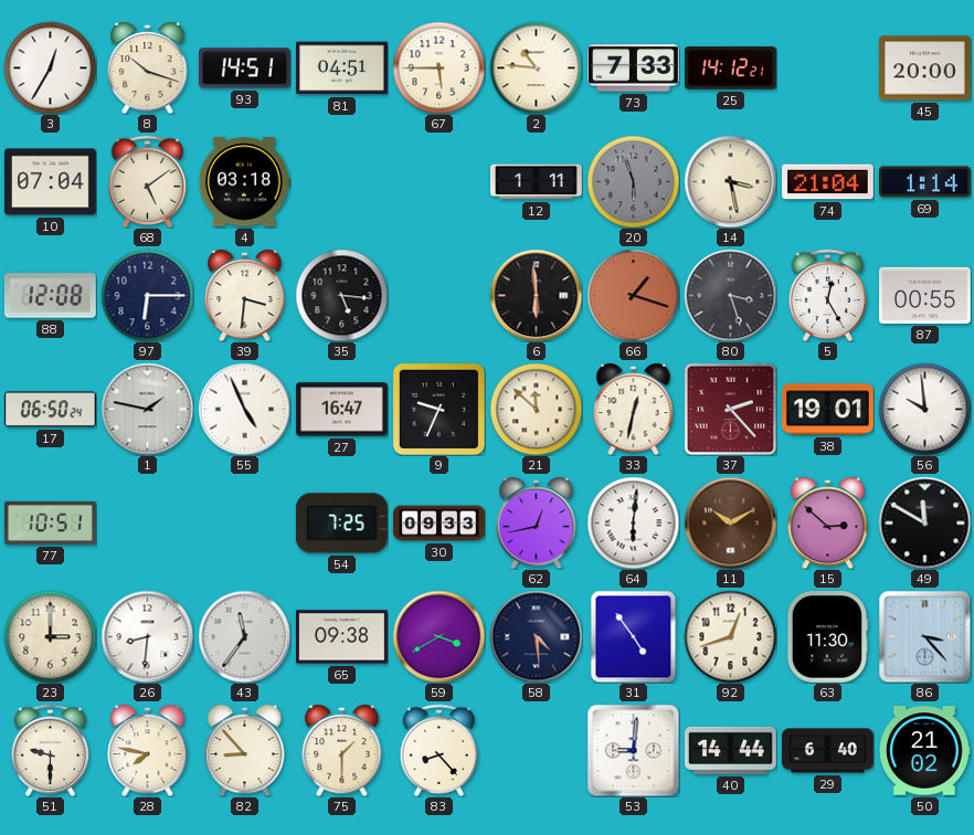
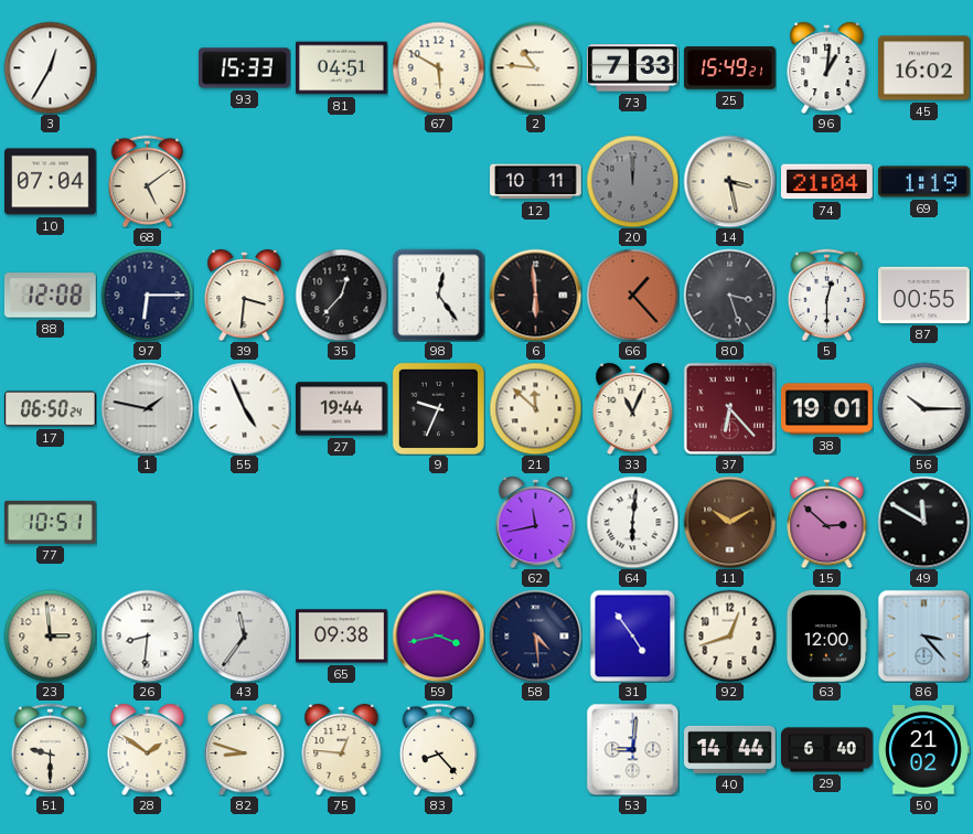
8: 10:18 -> none (148, 67)
93: 14:51 -> 15:33 (245, 68)
67: 5:45 -> 5:50 (438, 67)
25: 14:12 -> 15:49 (730, 68)
96: none -> 1:01 (827, 67)
45: 20:00 -> 16:02 (924, 68)
4: 03:18 -> none (244, 182)
12: 1:11 -> 10:11 (536, 182)
20: 5:57 -> 12:00 (632, 181)
69: 1:14 -> 1:19 (923, 182)
35: 5:16 -> 12:37 (341, 295)
98: none -> 12:24 (438, 295)
66: 1:18 -> 1:23 (632, 295)
5: 12:25 -> 12:30 (827, 295)
27: 16:47 -> 19:44 (342, 409)
33: 12:32 -> 11:04 (633, 408)
37: 2:23 -> 6:23 (729, 408)
56: 9:59 -> 10:15 (923, 408)
54: 7:25 -> none (341, 524)
30: 09:33 -> none (440, 524)
62: 12:43 -> 11:43 (536, 522)
23: 3:00 -> 2:59 (50, 635)
59: 3:40 -> 3:43 (438, 635)
63: 11:30 -> 12:00 (827, 637)
28: 7:47 -> 1:51 (148, 749)
82: 8:53 -> 8:48 (245, 749)
75: 1:30 -> 12:46 (342, 749)
